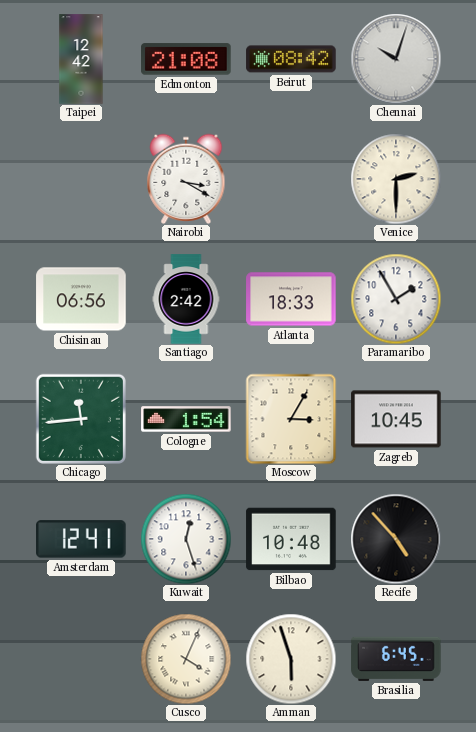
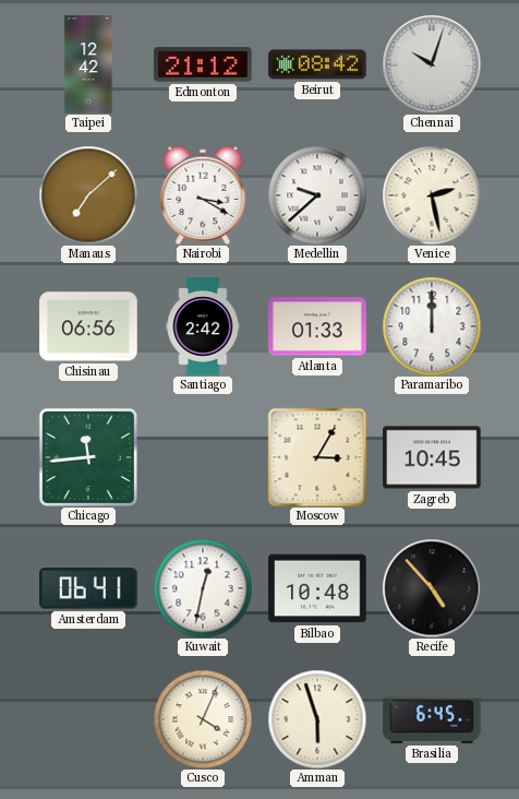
Edmonton: 21:08 -> 21:12 (203, 64)
Manaus: none -> 7:08 (88, 195)
Medellin: none -> 9:38 (317, 195)
Venice: 2:30 -> 2:28 (432, 195)
Atlanta: 18:33 -> 01:33 (317, 326)
Paramaribo: 1:55 -> 12:00 (432, 326)
Cologne: 1:54 -> none (186, 419)
Amsterdam: 12:41 -> 06:41 (88, 588)
Kuwait: 12:27 -> 12:32 (203, 588)
